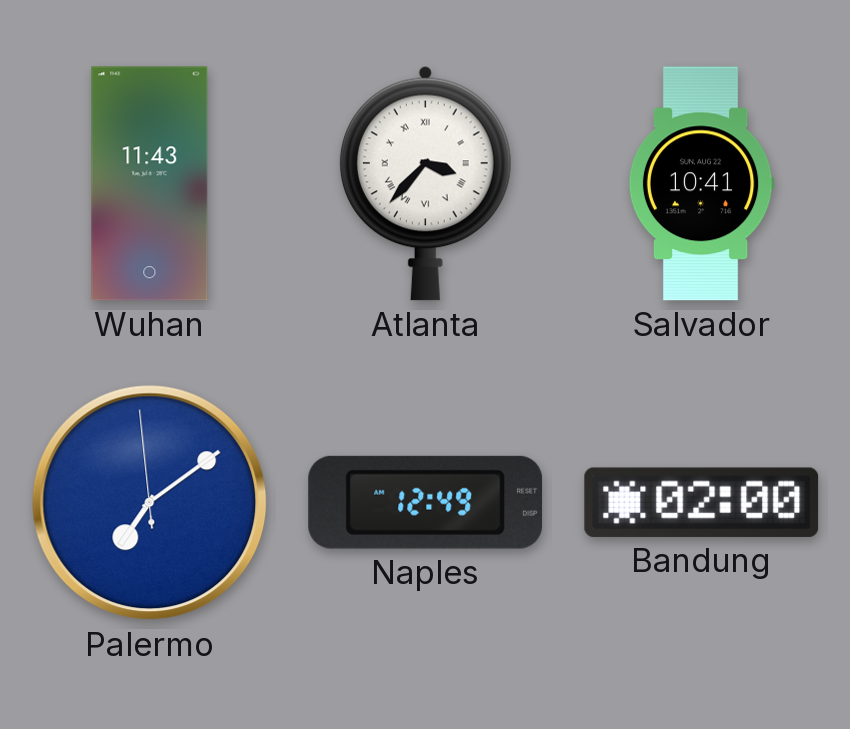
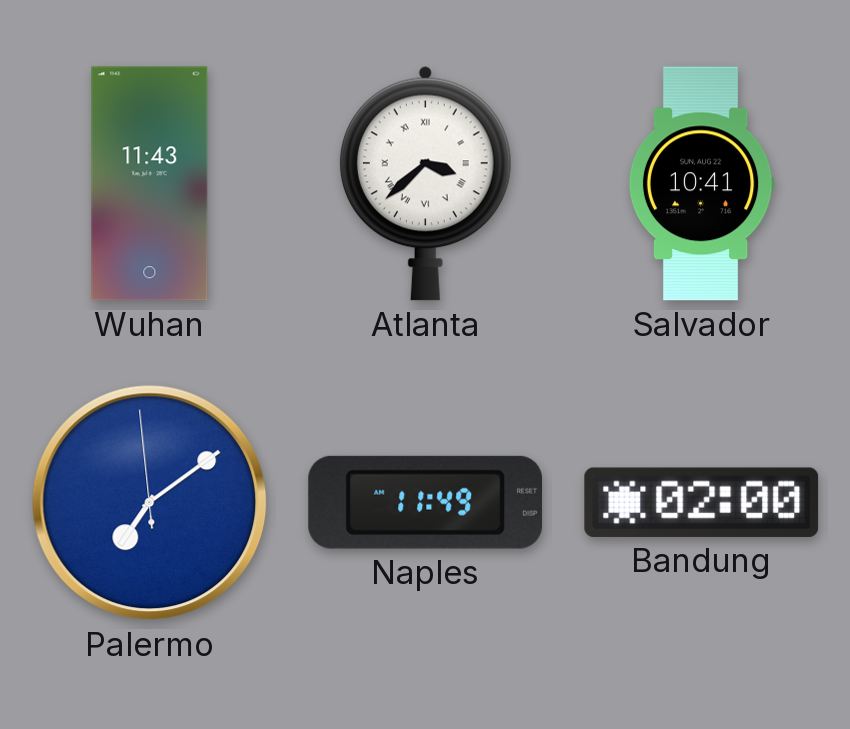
Atlanta: 3:37 -> 3:38 (425, 183)
Naples: 12:49 -> 11:49 (426, 502)
